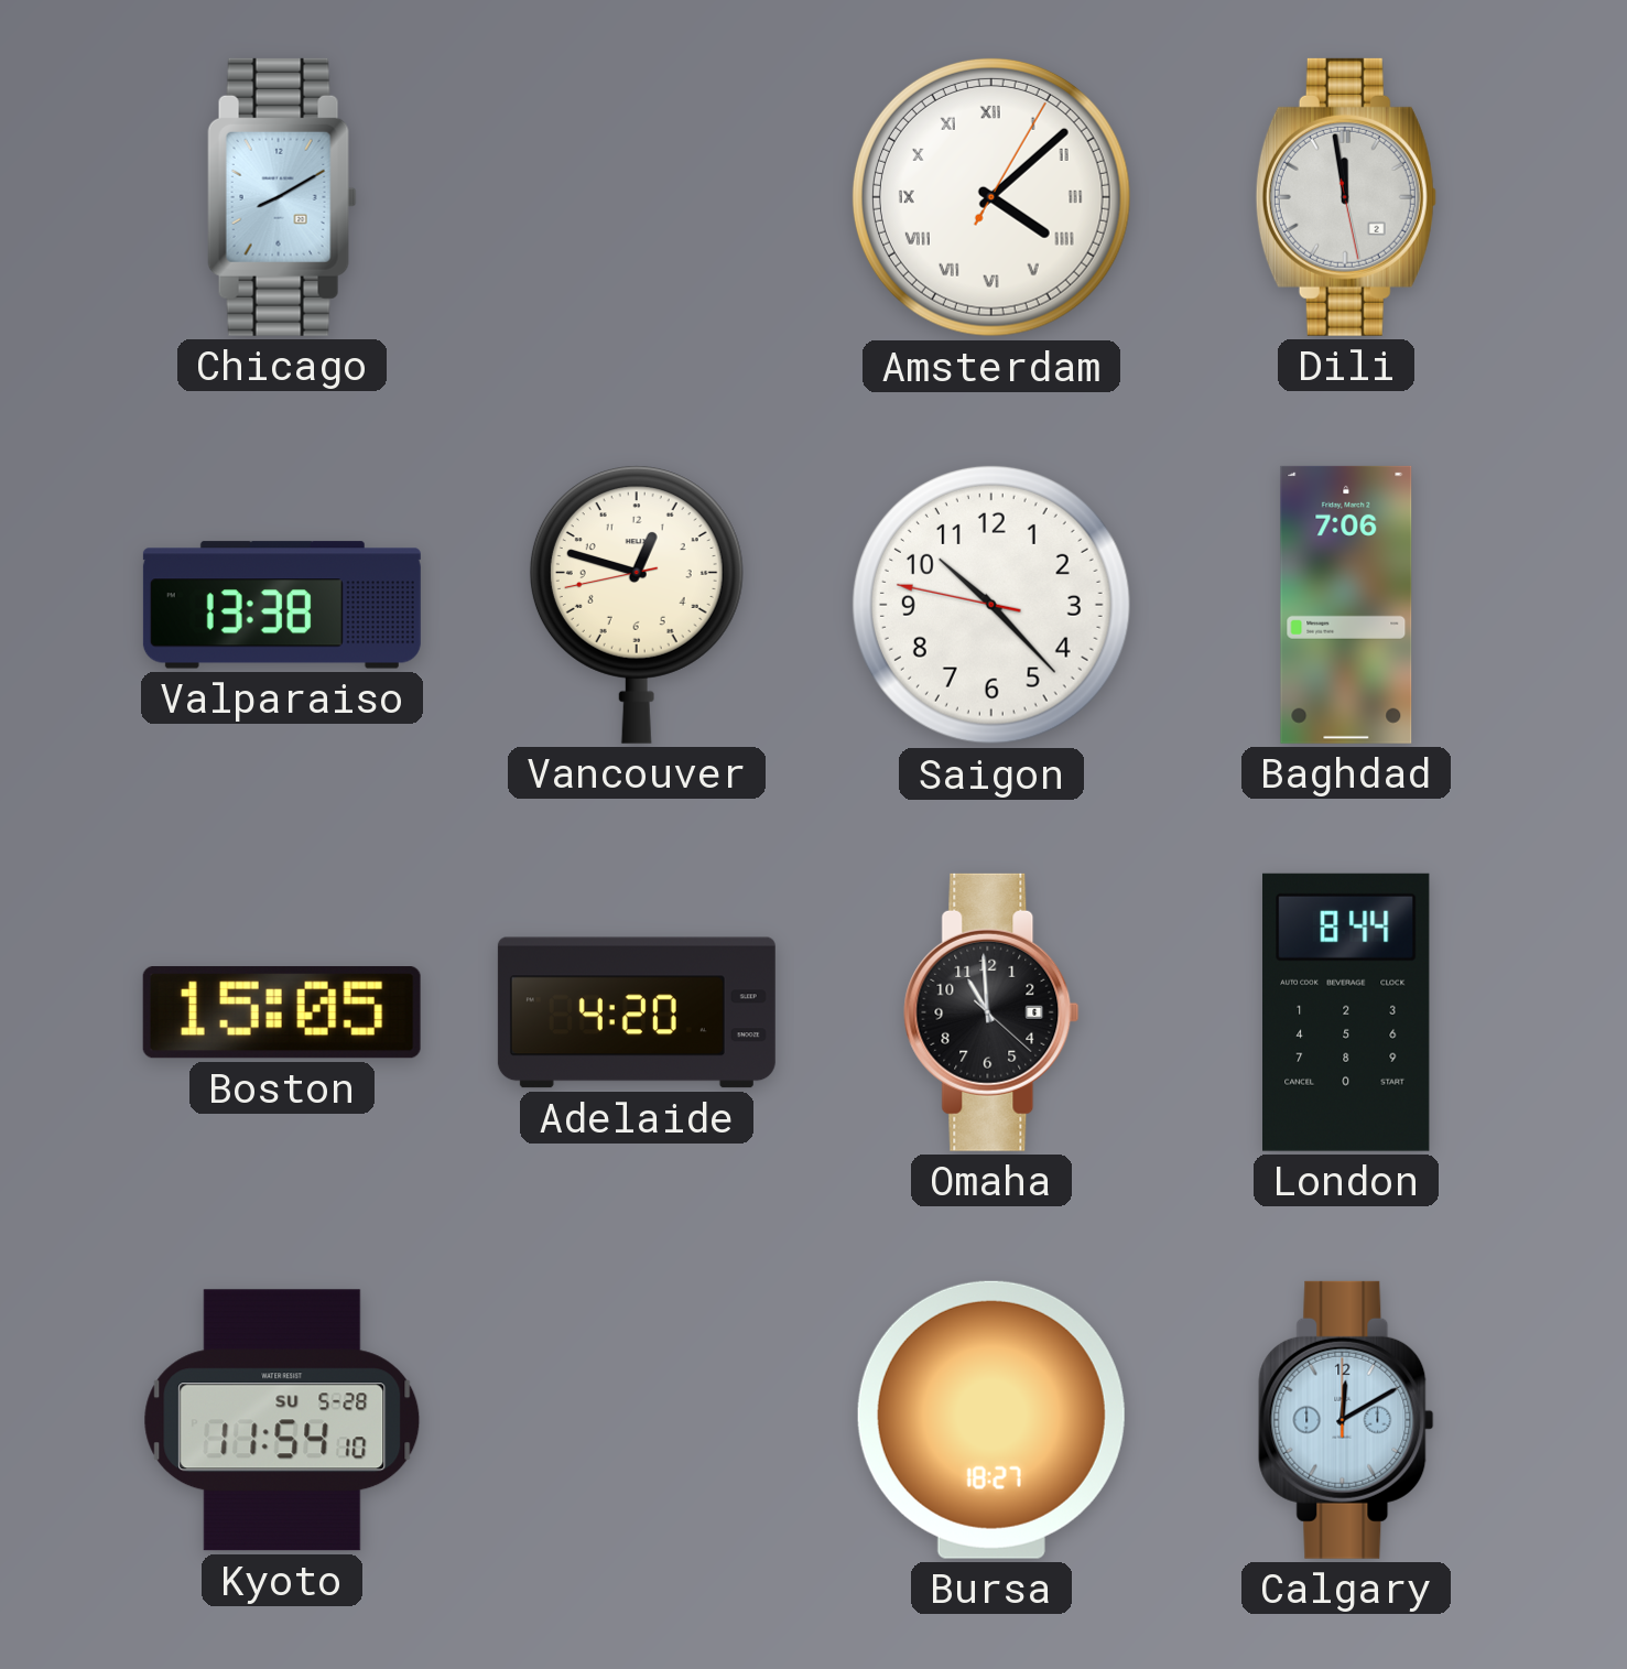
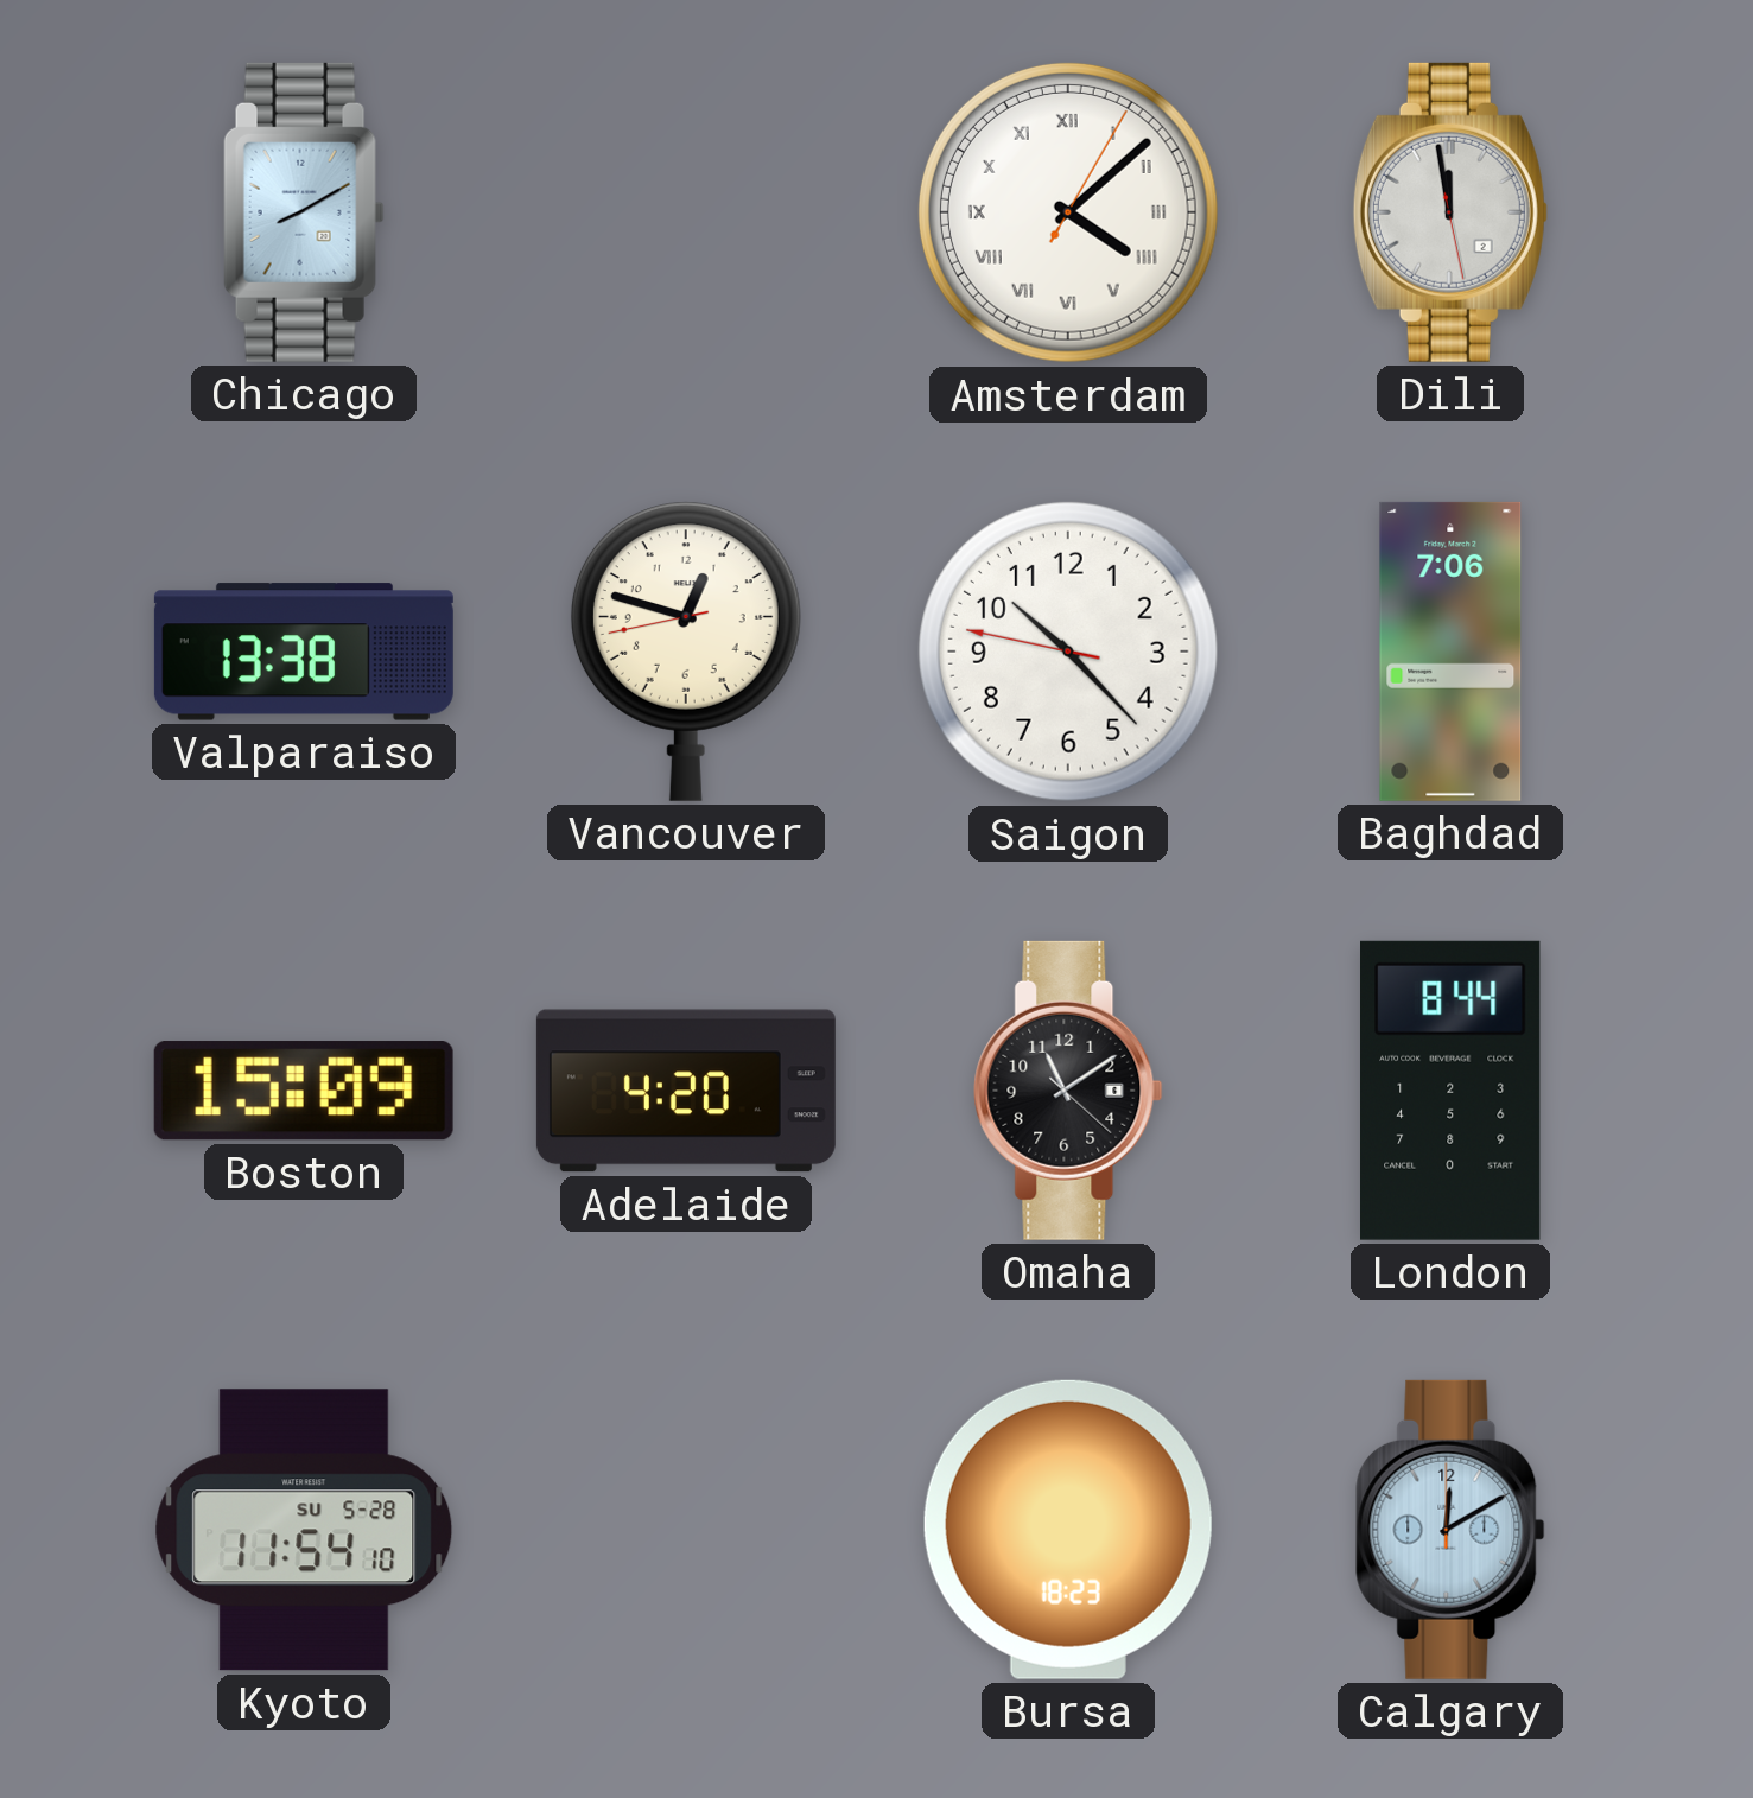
Boston: 15:05 -> 15:09 (304, 1091)
Omaha: 10:59 -> 11:09 (1068, 1091)
Bursa: 18:27 -> 18:23 (1068, 1530)
